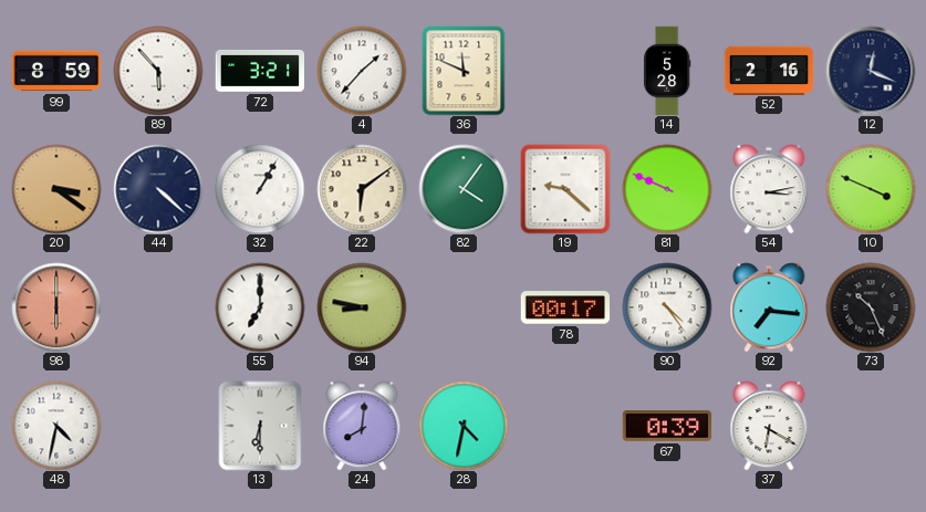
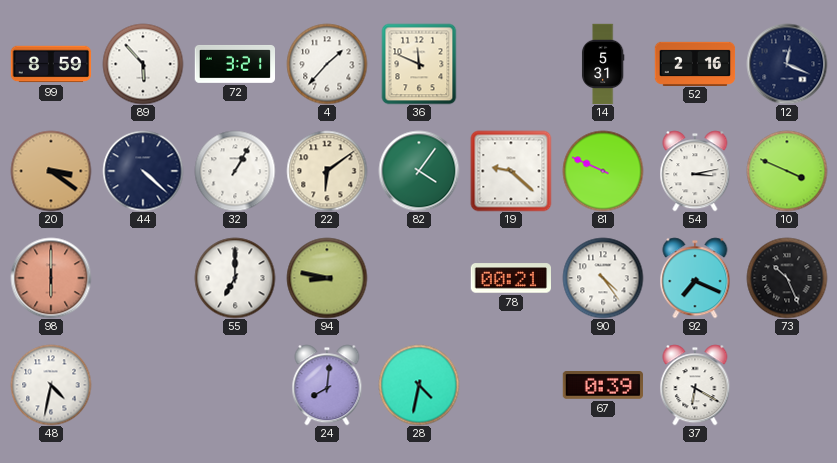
14: 5:28 -> 5:31 (603, 64)
78: 00:17 -> 00:21 (510, 278)
92: 7:16 -> 7:19 (695, 278)
13: 6:30 -> none (260, 426)
